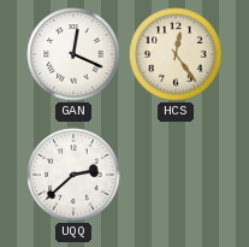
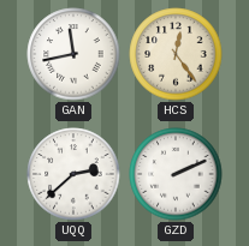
GAN: 12:19 -> 11:43 (73, 54)
GZD: none -> 2:11 (176, 174)
